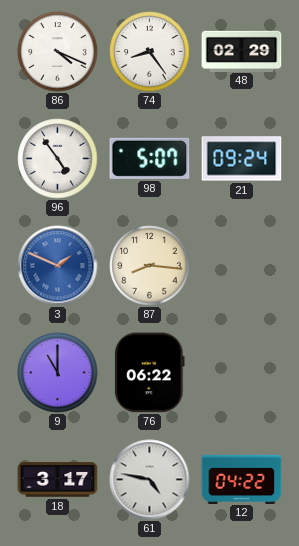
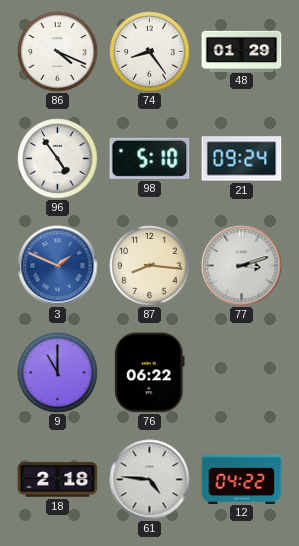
48: 02:29 -> 01:29 (242, 51)
98: 5:07 -> 5:10 (150, 158)
77: none -> 3:12 (242, 266)
18: 3:17 -> 2:18 (58, 480)
61: 4:47 -> 4:46 (150, 480)
